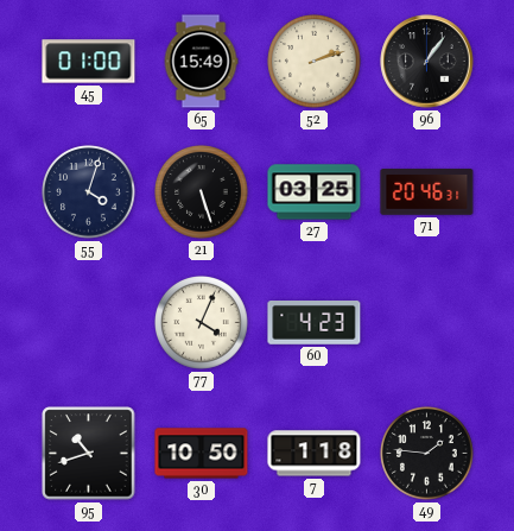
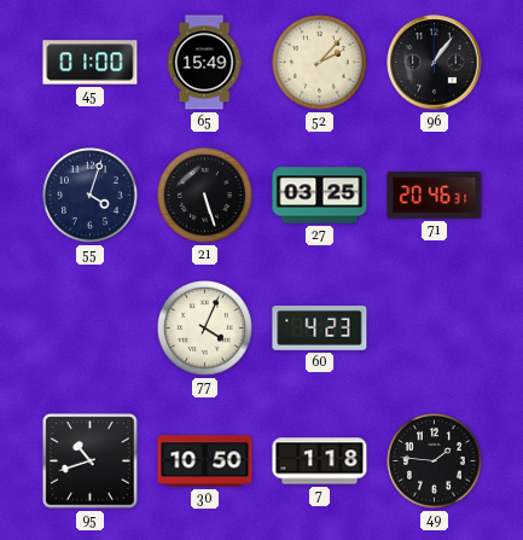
52: 2:12 -> 2:07 (320, 63)
